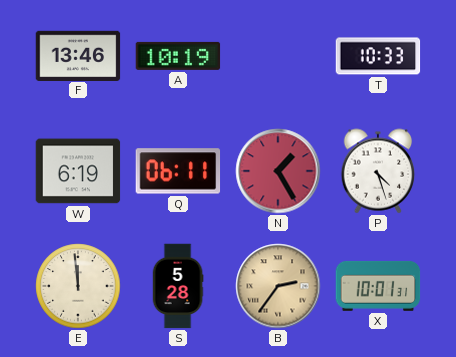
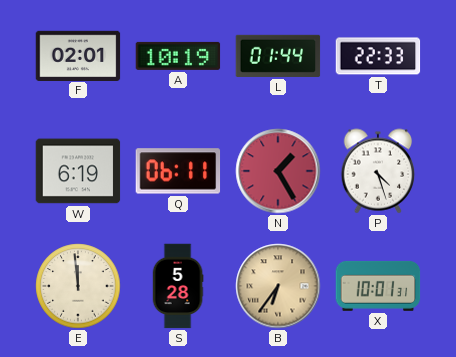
F: 13:46 -> 02:01 (78, 55)
L: none -> 01:44 (278, 56)
T: 10:33 -> 22:33 (378, 56)
B: 2:36 -> 6:36 (278, 286)
